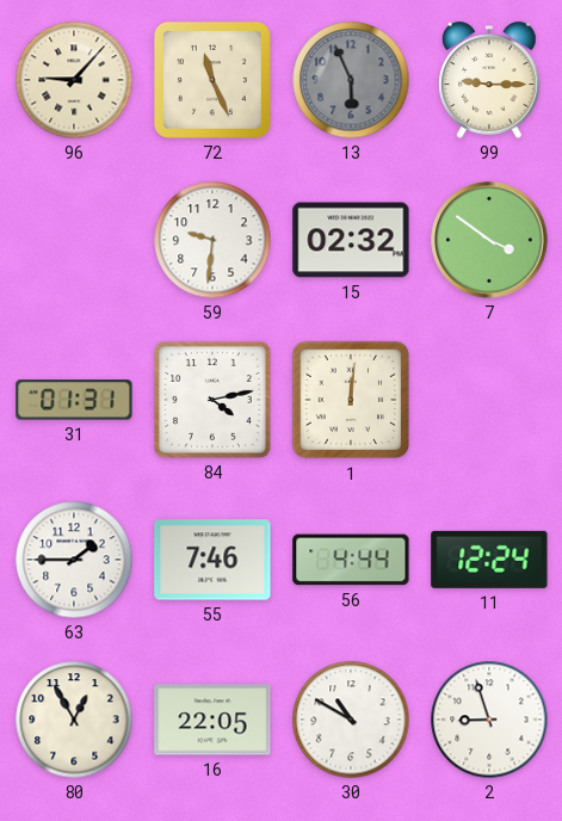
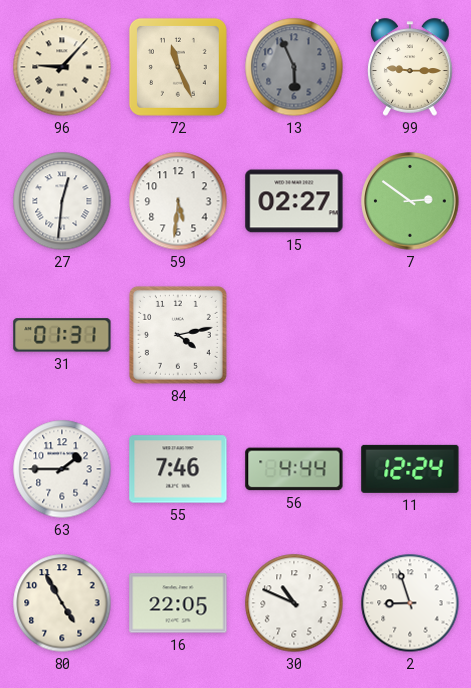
27: none -> 12:31 (62, 201)
59: 9:31 -> 5:31 (178, 201)
15: 02:32 -> 02:27 (294, 201)
7: 3:51 -> 2:51 (410, 201)
1: 12:01 -> none (351, 400)
80: 12:55 -> 4:55 (62, 603)
30: 10:50 -> 10:49 (294, 603)
